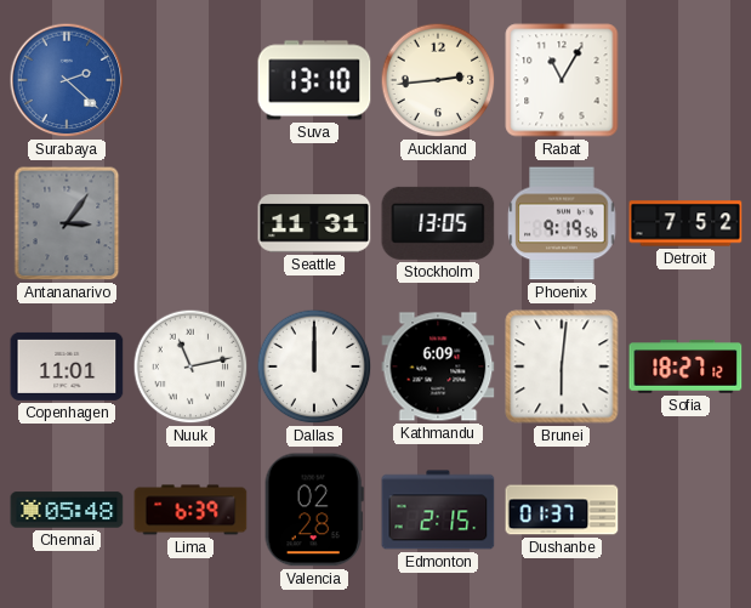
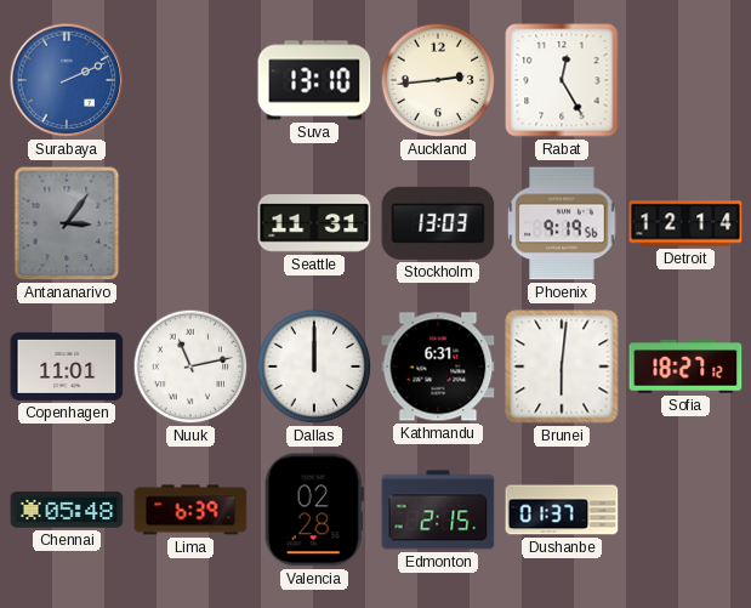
Surabaya: 2:22 -> 2:11 (67, 80)
Rabat: 11:05 -> 12:25 (562, 80)
Stockholm: 13:05 -> 13:03 (438, 223)
Detroit: 7:52 -> 12:14 (685, 223)
Kathmandu: 6:09 -> 6:31 (438, 366)
